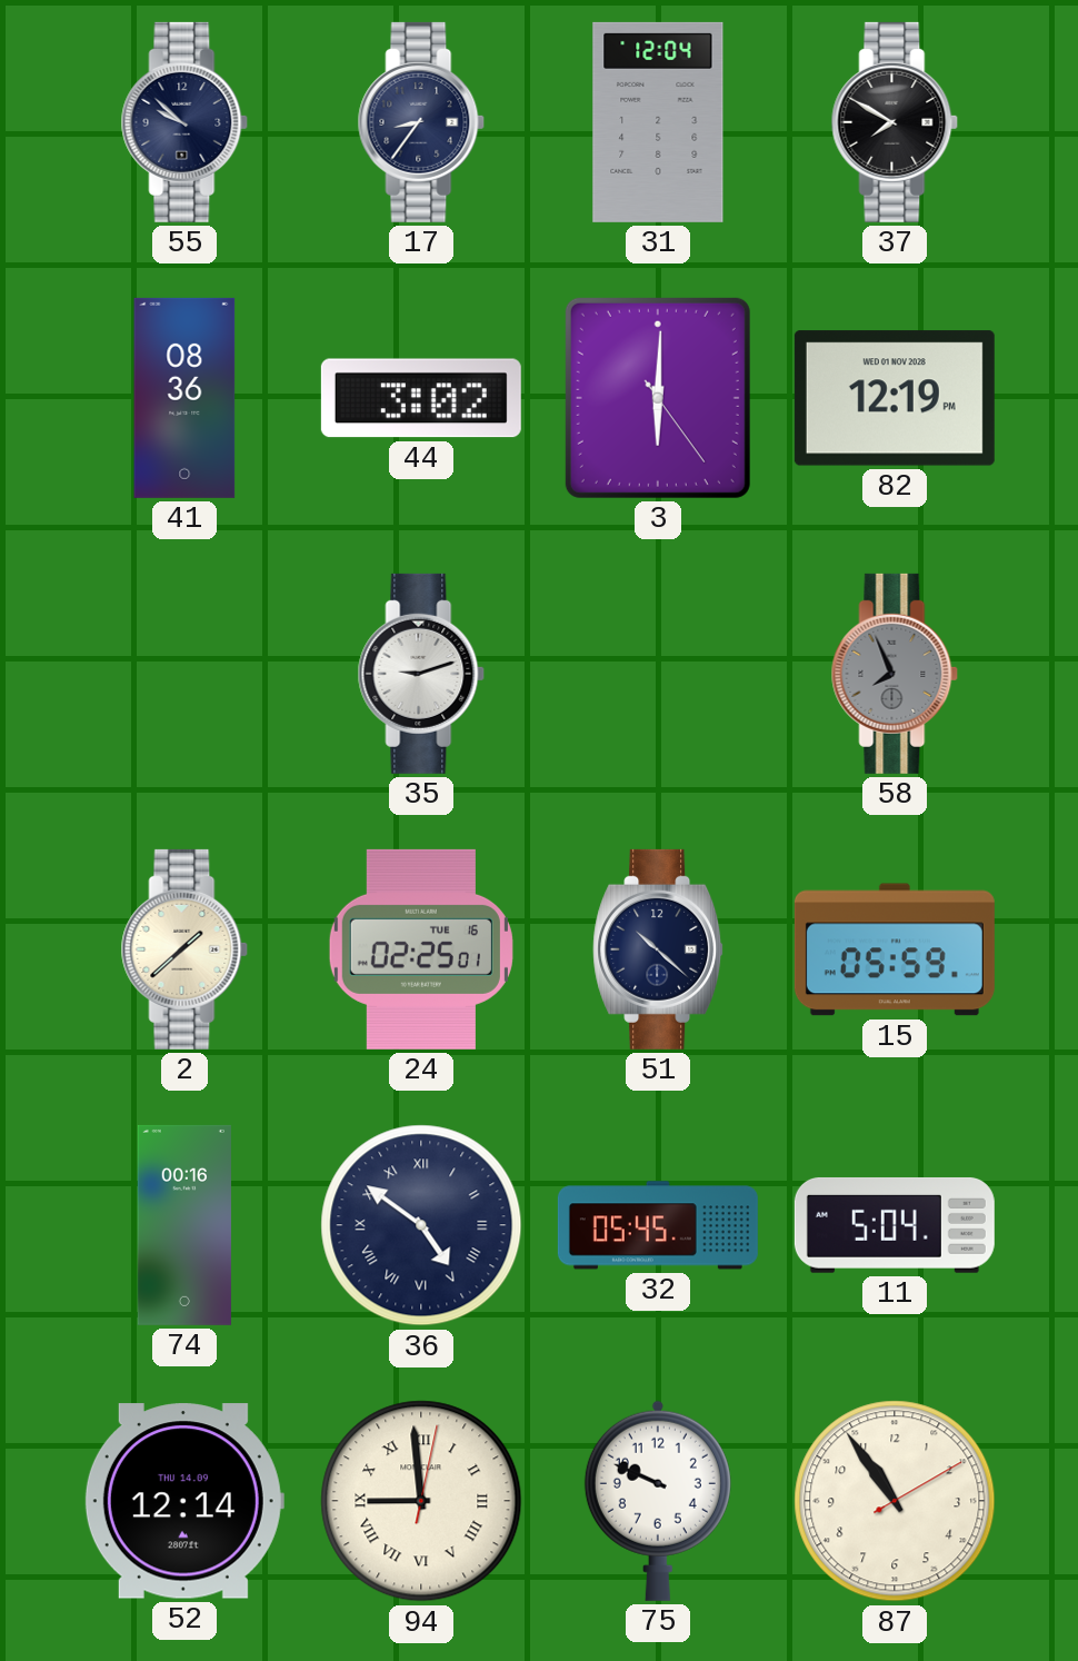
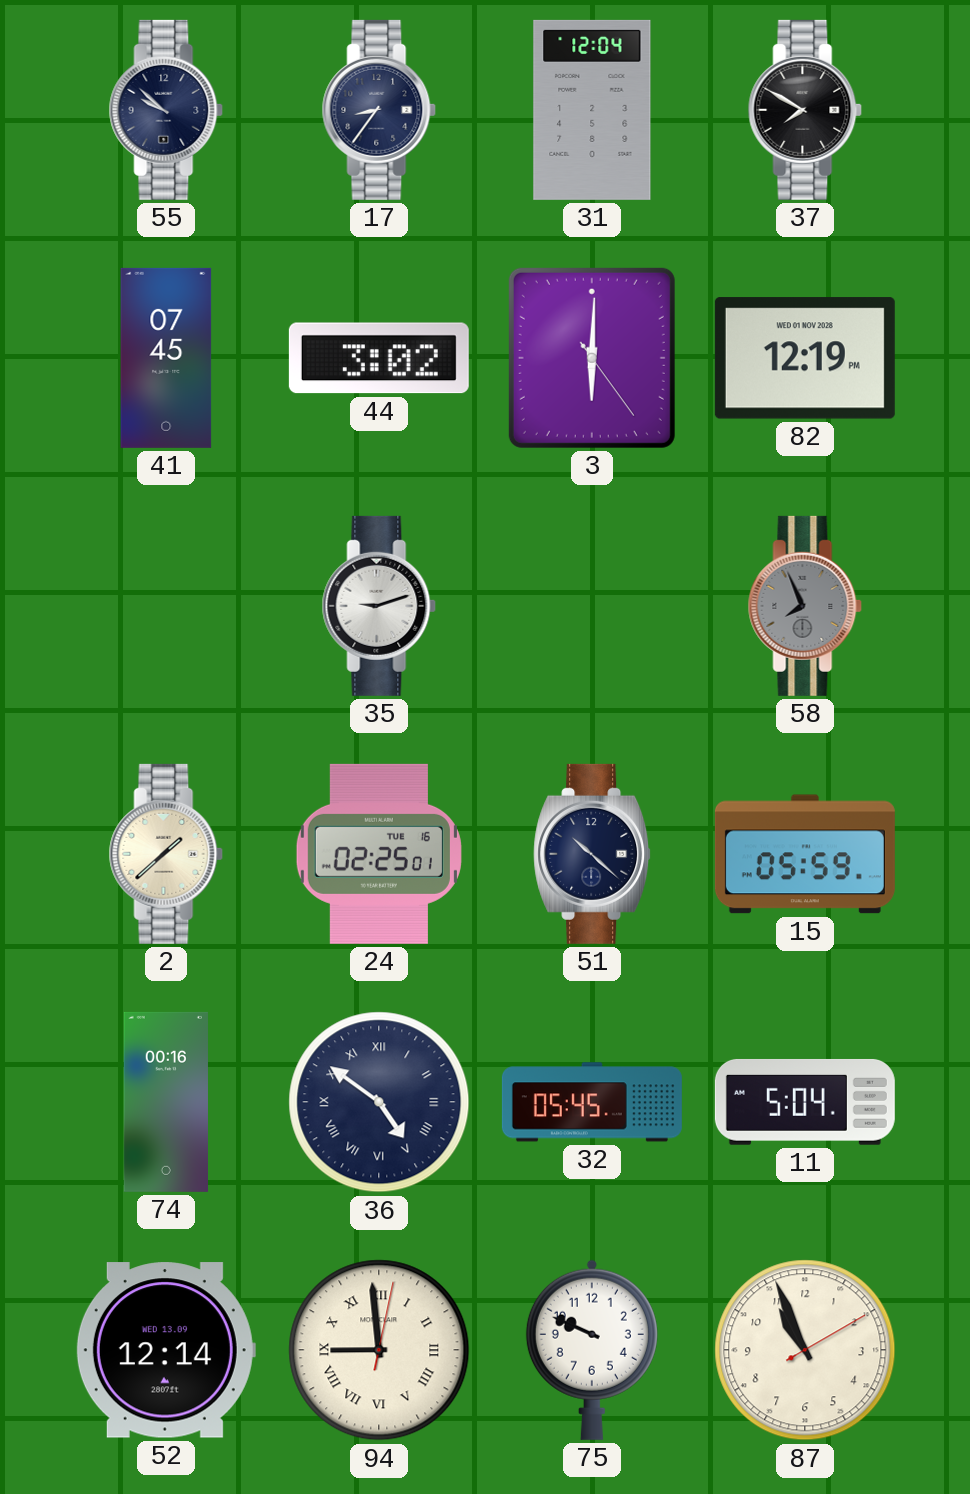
41: 08:36 -> 07:45 (166, 358)
52 date: THU 14.09 -> WED 13.09 (166, 1350)
87: 10:54 -> 10:56 (805, 1350)
